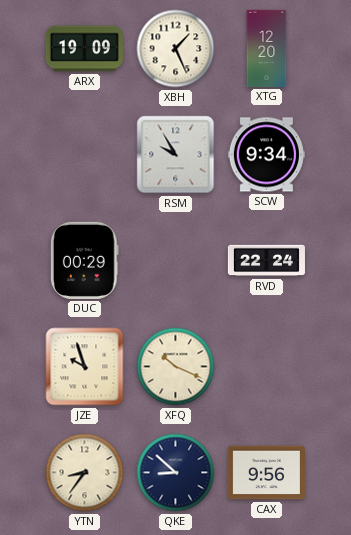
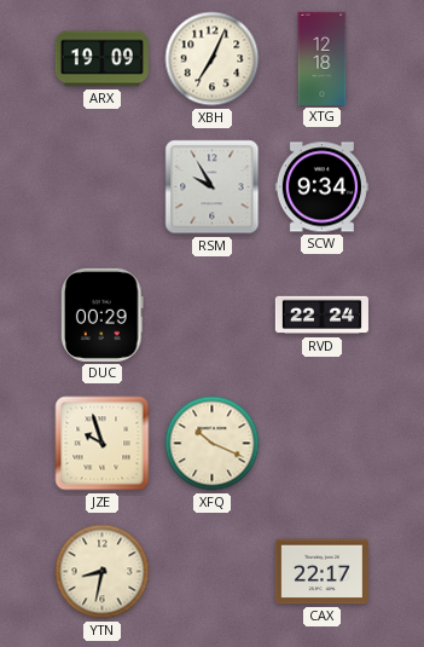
XBH: 1:26 -> 7:04 (213, 59)
XTG: 12:20 -> 12:18 (323, 58)
YTN: 8:36 -> 8:32 (103, 572)
QKE: 8:52 -> none (176, 473)
CAX: 9:56 -> 22:17 (321, 572)
